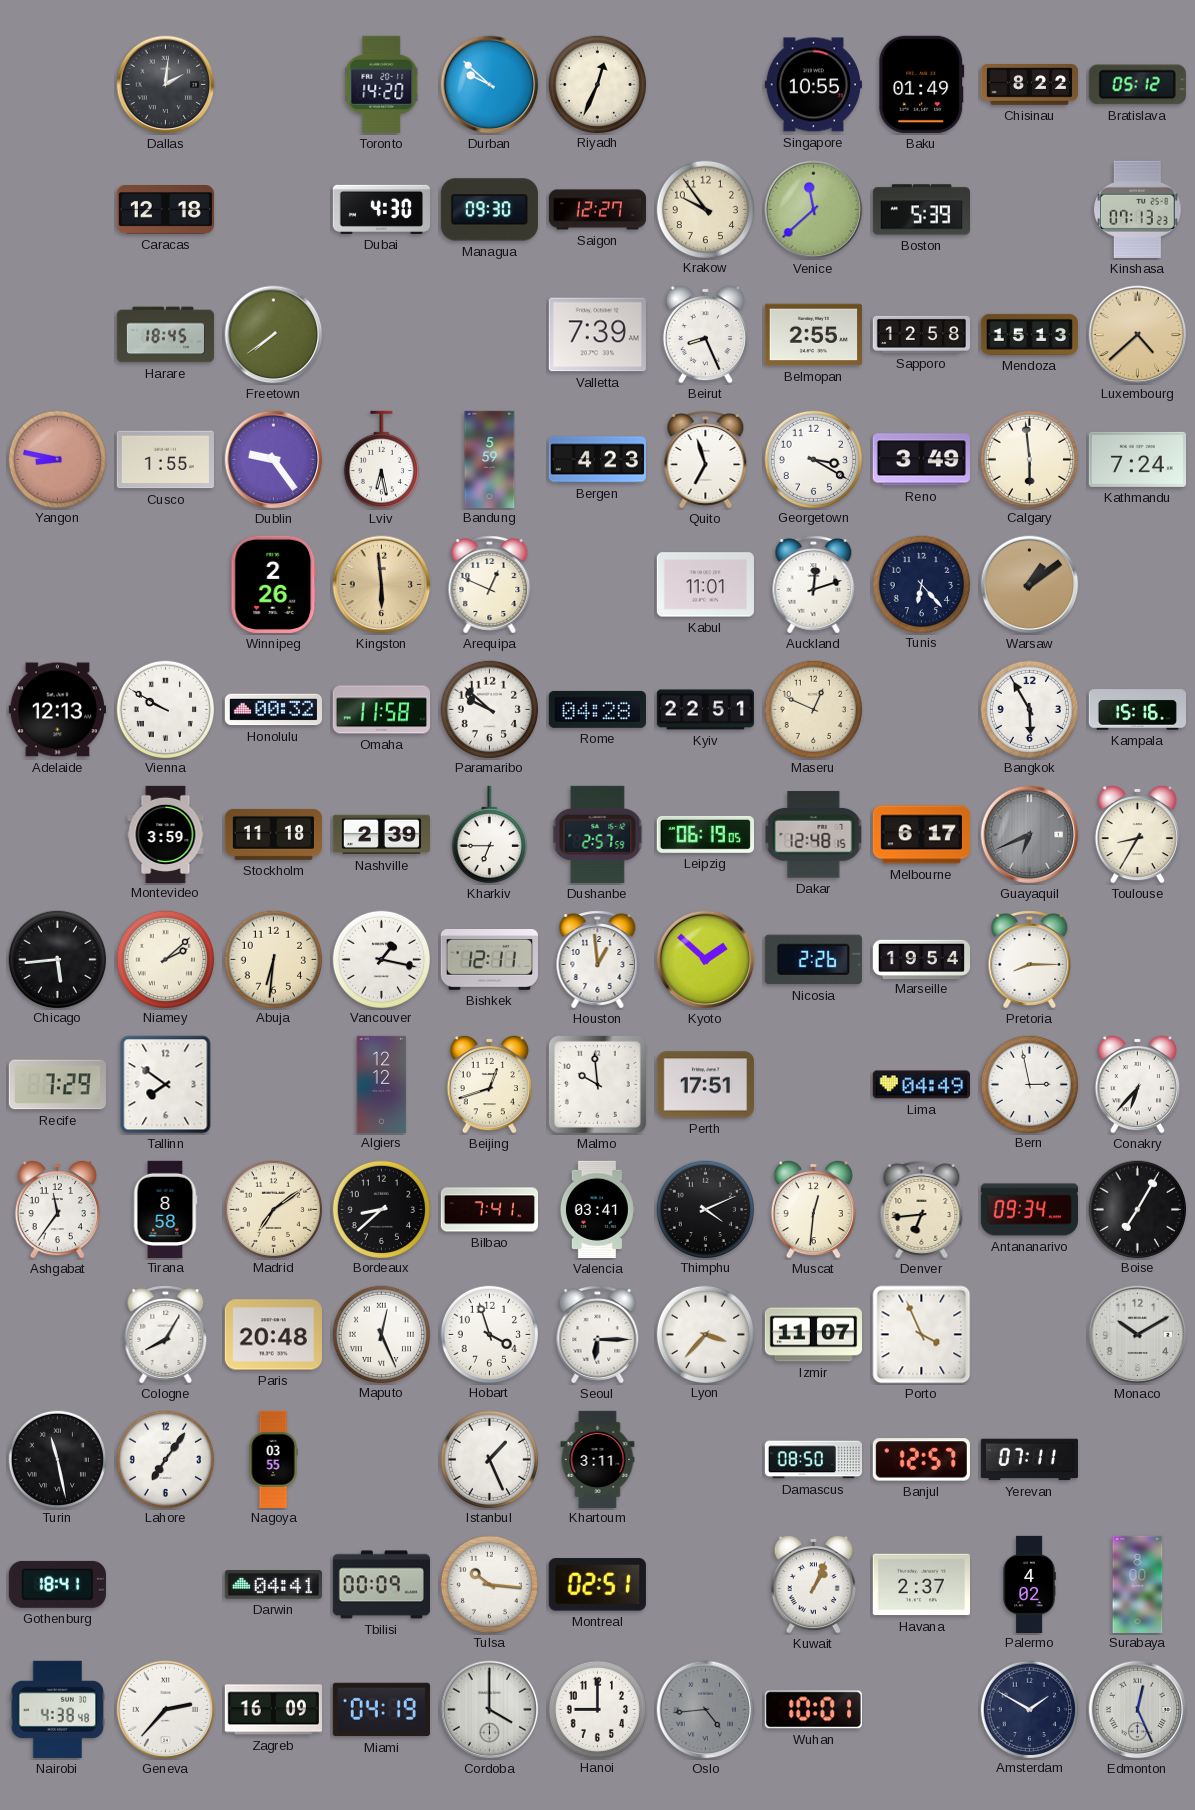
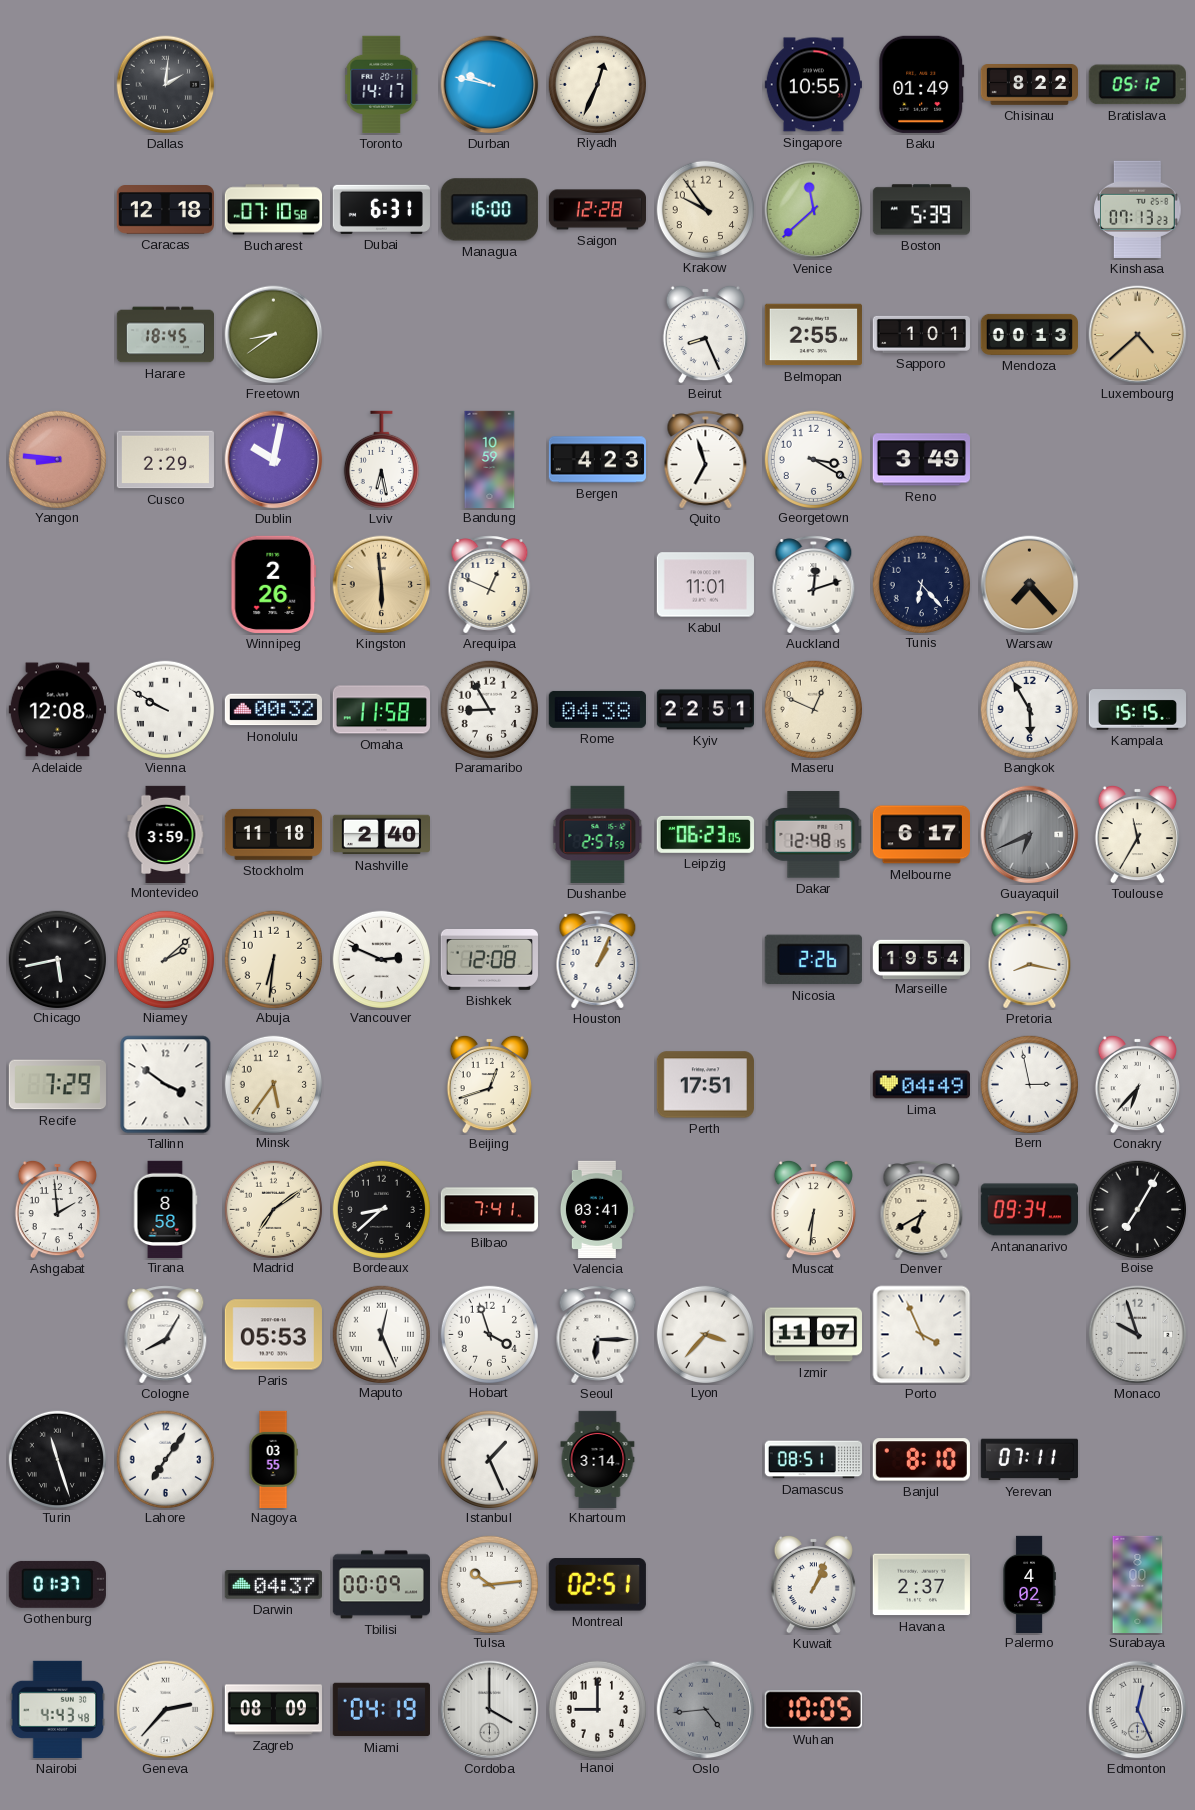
Toronto: 14:20 -> 14:17 (382, 84)
Durban: 9:52 -> 9:47 (490, 85)
Bucharest: none -> 07:10 (273, 210)
Dubai: 4:30 -> 6:31 (381, 209)
Managua: 09:30 -> 16:00 (489, 210)
Saigon: 12:27 -> 12:28 (597, 210)
Freetown: 7:39 -> 8:39 (274, 335)
Valletta: 7:39 -> none (597, 335)
Sapporo: 12:58 -> 1:01 (921, 334)
Mendoza: 15:13 -> 00:13 (1029, 334)
Yangon: 8:47 -> 8:46 (57, 459)
Cusco: 1:55 -> 2:29 (165, 460)
Dublin: 9:24 -> 10:02 (274, 460)
Bandung: 5:59 -> 10:59 (490, 459)
Calgary: 5:59 -> none (1029, 459)
Kathmandu: 7:24 -> none (1137, 459)
Warsaw: 1:09 -> 7:23 (1030, 585)
Adelaide: 12:13 -> 12:08 (57, 710)
Paramaribo: 9:52 -> 8:55 (489, 709)
Rome: 04:28 -> 04:38 (597, 709)
Kampala: 15:16 -> 15:15 (1137, 710)
Nashville: 2:39 -> 2:40 (381, 835)
Kharkiv: 6:45 -> none (489, 835)
Leipzig: 06:19 -> 06:23 (705, 834)
Toulouse: 8:35 -> 11:35 (1137, 834)
Chicago: 5:44 -> 5:43 (57, 959)
Vancouver: 1:17 -> 2:49 (381, 959)
Bishkek: 12:11 -> 12:08 (489, 960)
Houston: 12:59 -> 1:04 (598, 960)
Kyoto: 1:52 -> none (706, 960)
Pretoria: 8:15 -> 8:17 (1030, 960)
Tallinn: 7:51 -> 3:51 (166, 1085)
Minsk: none -> 5:36 (273, 1084)
Algiers: 12:12 -> none (382, 1084)
Malmo: 9:59 -> none (597, 1084)
Ashgabat: 11:36 -> 1:59 (57, 1209)
Thimphu: 4:11 -> none (705, 1209)
Muscat: 12:31 -> 6:31 (813, 1209)
Denver: 6:44 -> 6:40 (922, 1210)
Paris: 20:48 -> 05:53 (273, 1335)
Monaco: 10:10 -> 9:57 (1138, 1335)
Turin: 11:28 -> 11:27 (57, 1459)
Khartoum: 3:11 -> 3:14 (598, 1459)
Damascus: 08:50 -> 08:51 (813, 1460)
Banjul: 12:57 -> 8:10 (921, 1460)
Gothenburg: 18:41 -> 01:37 (57, 1584)
Darwin: 04:41 -> 04:37 (273, 1585)
Tulsa: 10:16 -> 10:14 (489, 1584)
Nairobi: 4:38 -> 4:43 (58, 1709)
Zagreb: 16:09 -> 08:09 (273, 1710)
Wuhan: 10:01 -> 10:05 (813, 1710)
Amsterdam: 1:50 -> none (1029, 1709)
